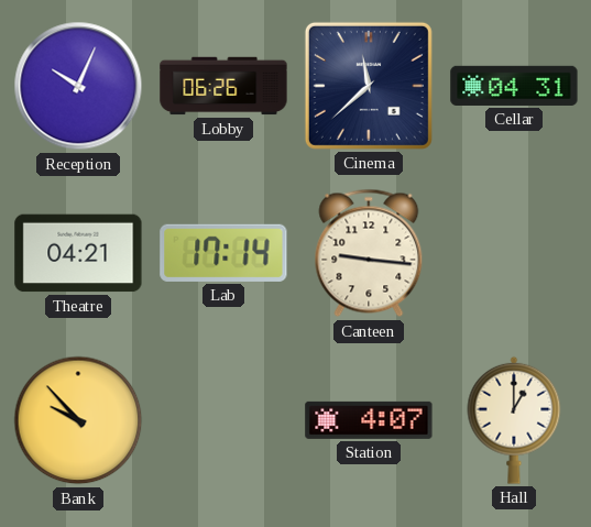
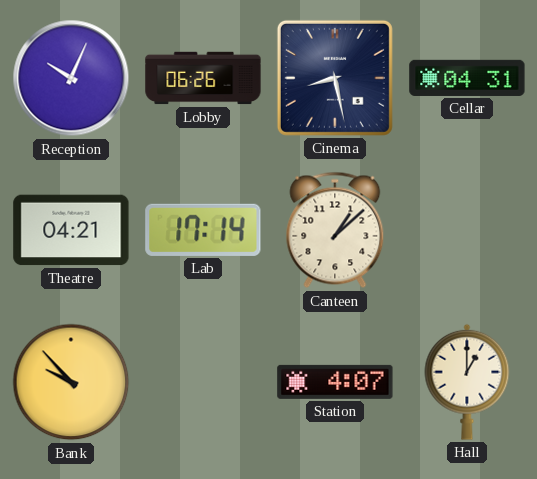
Cinema: 11:38 -> 8:28 (335, 78)
Canteen: 9:16 -> 1:08 (335, 230)
